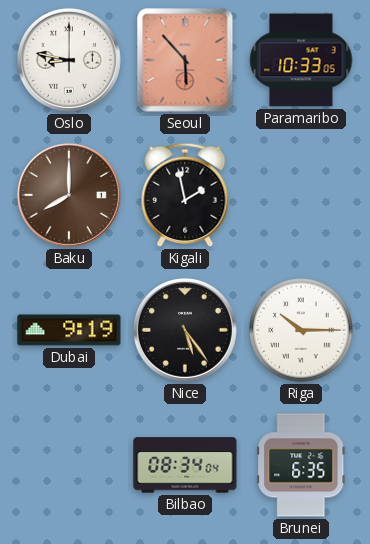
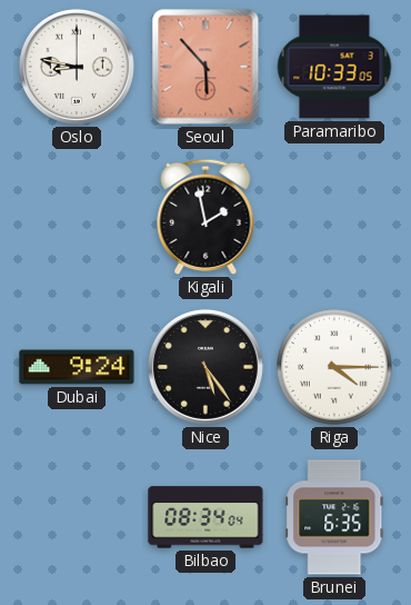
Baku: 8:00 -> none (69, 195)
Dubai: 9:19 -> 9:24 (77, 367)
Riga: 10:15 -> 4:15 (334, 367)
